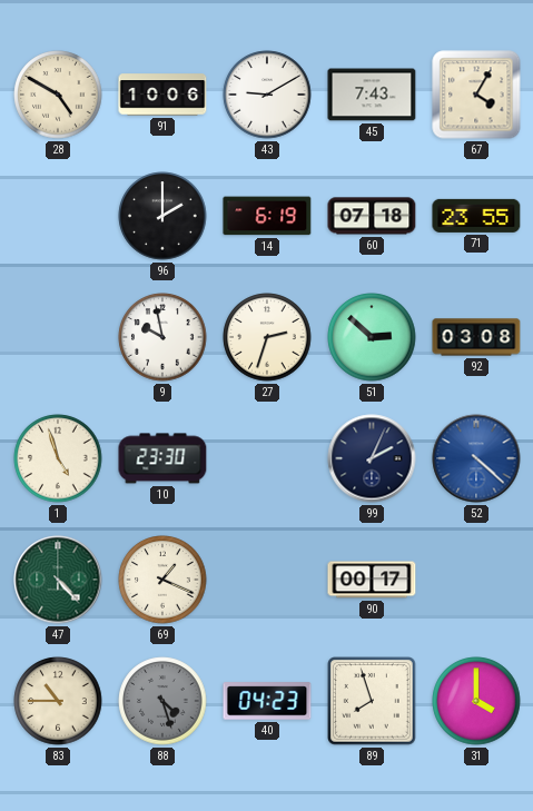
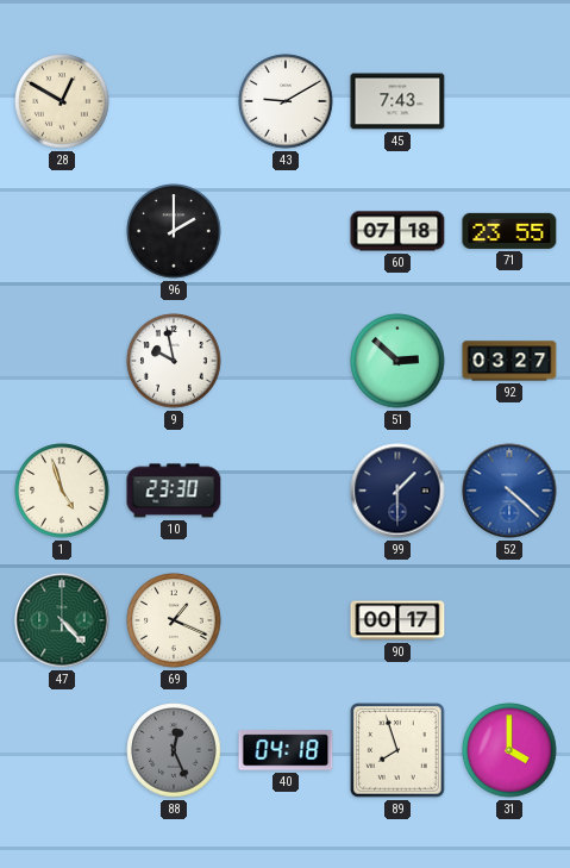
28: 4:50 -> 12:50 (62, 101)
91: 10:06 -> none (162, 95)
67: 4:05 -> none (476, 95)
14: 6:19 -> none (267, 216)
27: 2:33 -> none (267, 337)
92: 03:08 -> 03:27 (509, 361)
99: 2:04 -> 1:30 (397, 491)
83: 10:45 -> none (58, 701)
88: 4:27 -> 12:26 (174, 750)
40: 04:23 -> 04:18 (286, 750)
